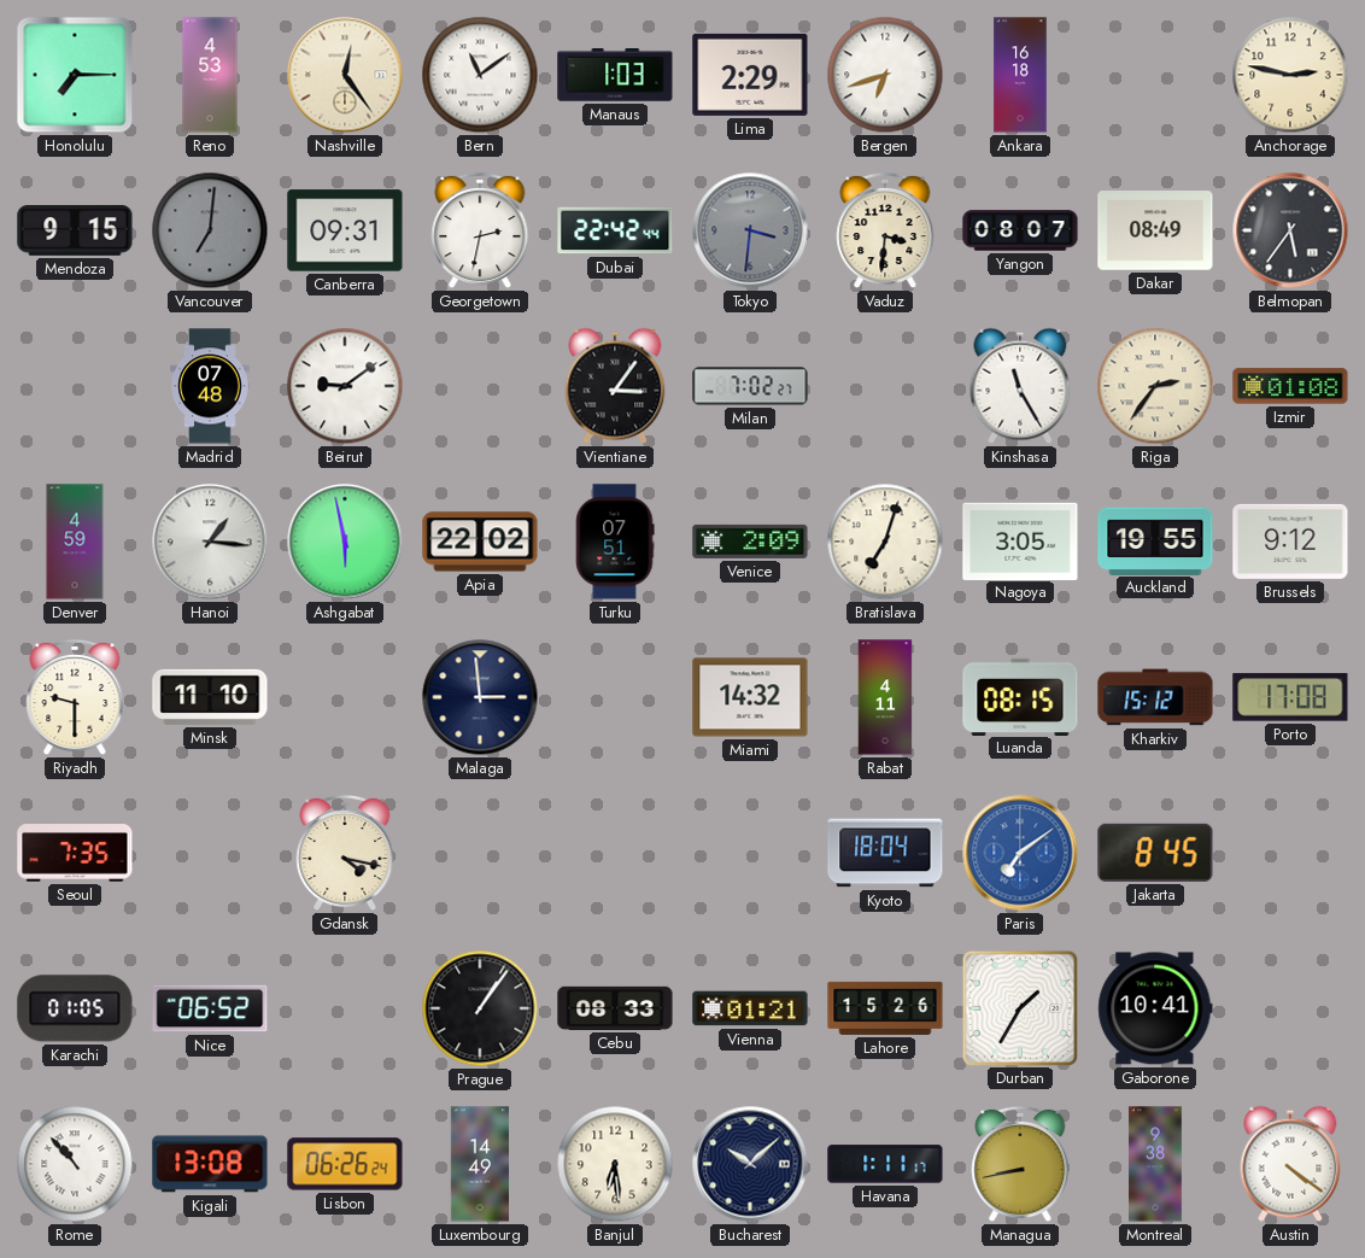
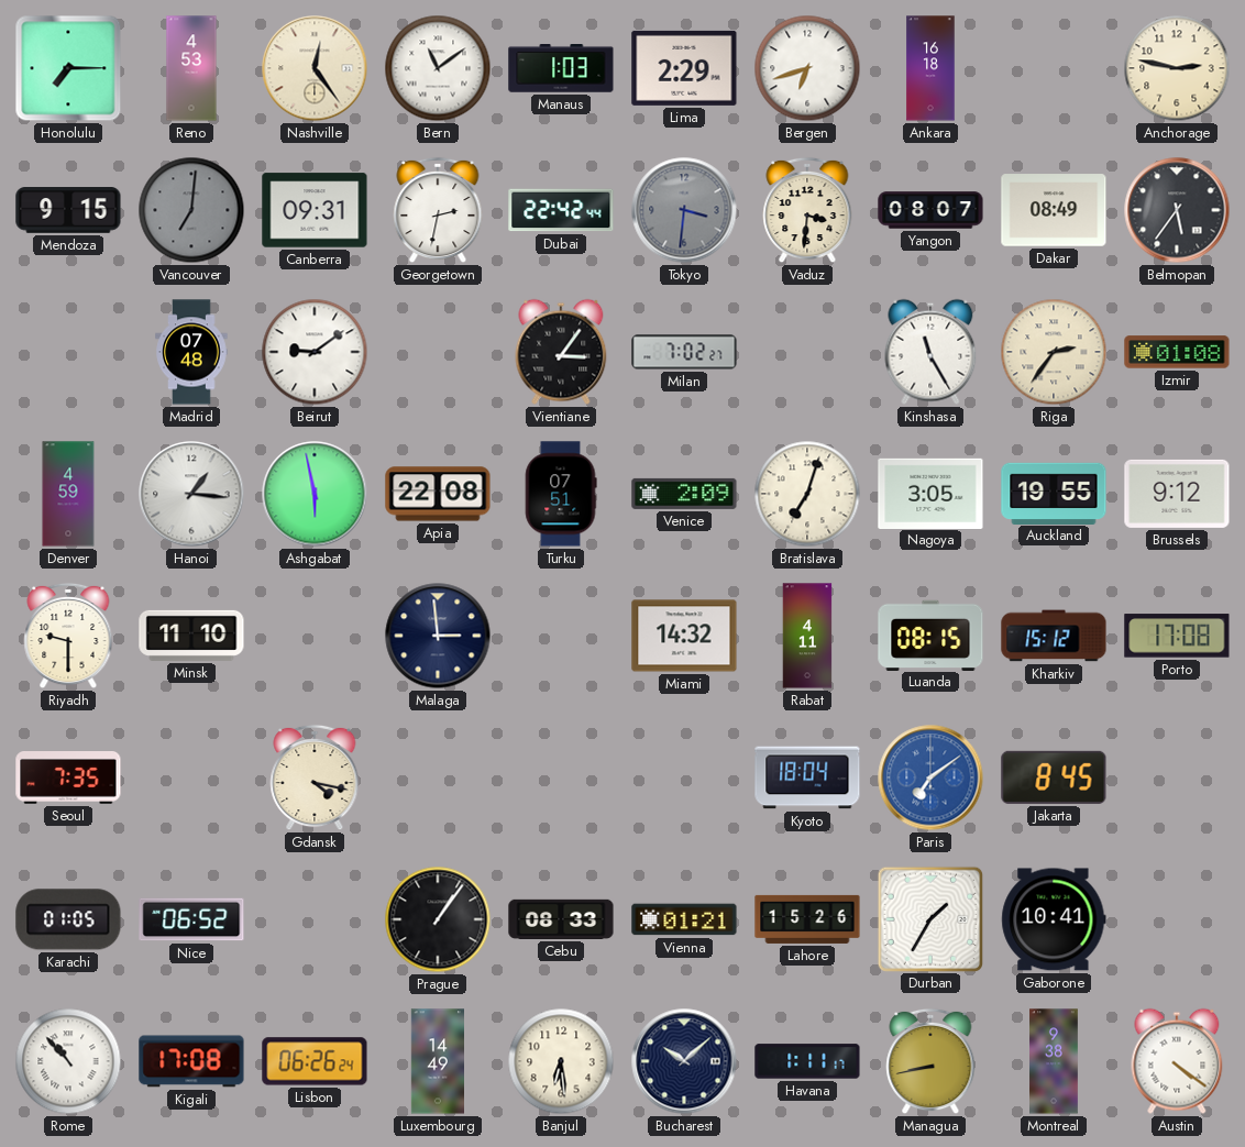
Apia: 22:02 -> 22:08 (438, 494)
Kigali: 13:08 -> 17:08 (191, 1061)
